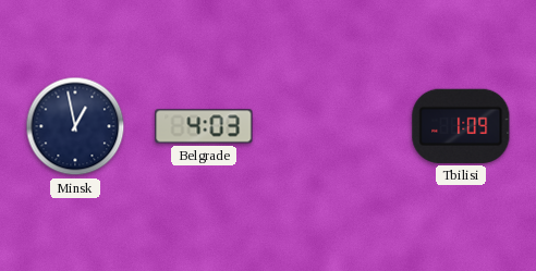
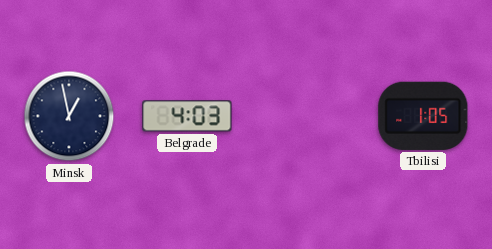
Tbilisi: 1:09 -> 1:05 (423, 116)
